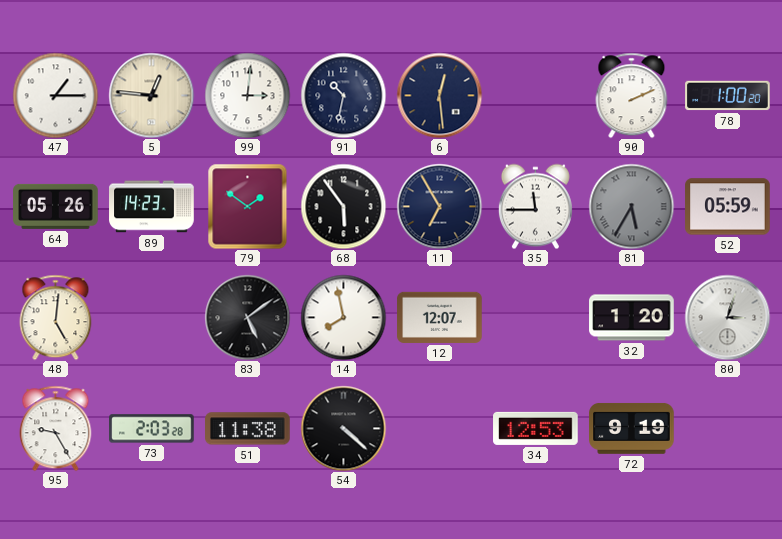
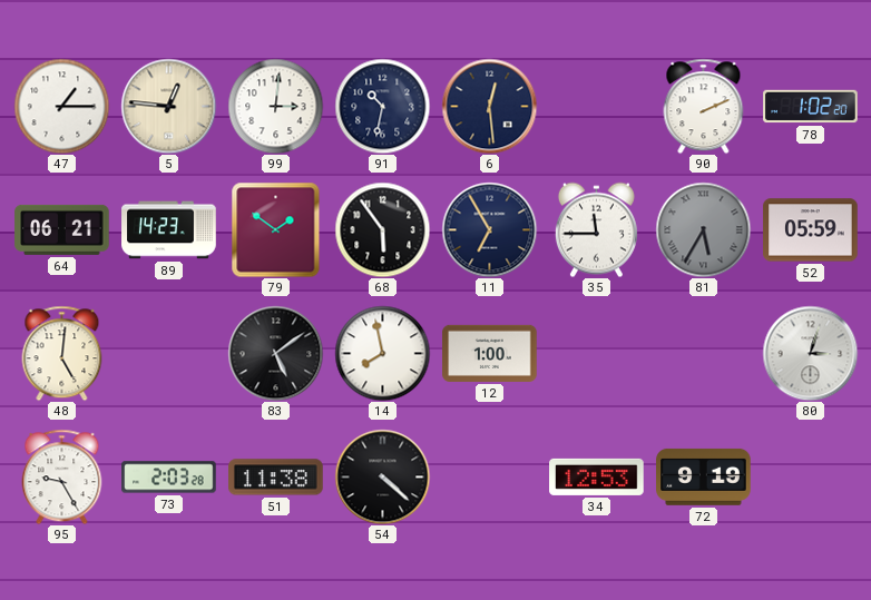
78: 1:00 -> 1:02 (811, 107)
64: 05:26 -> 06:21 (62, 229)
12: 12:07 -> 1:00 (490, 353)
32: 1:20 -> none (632, 318)
